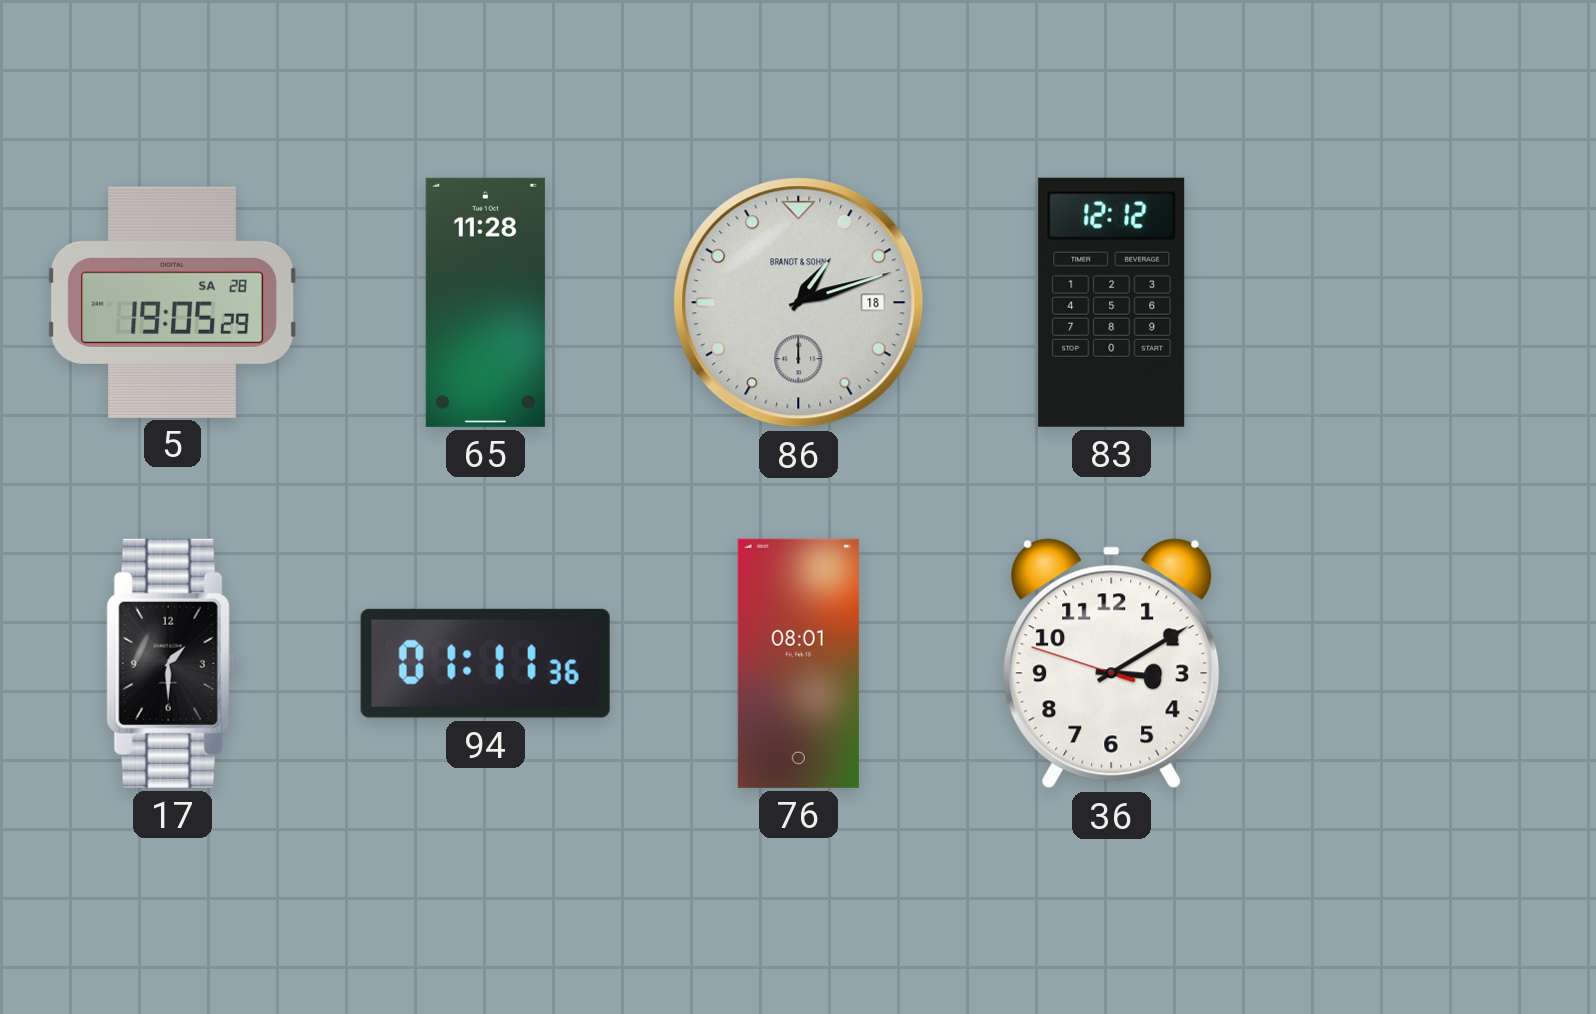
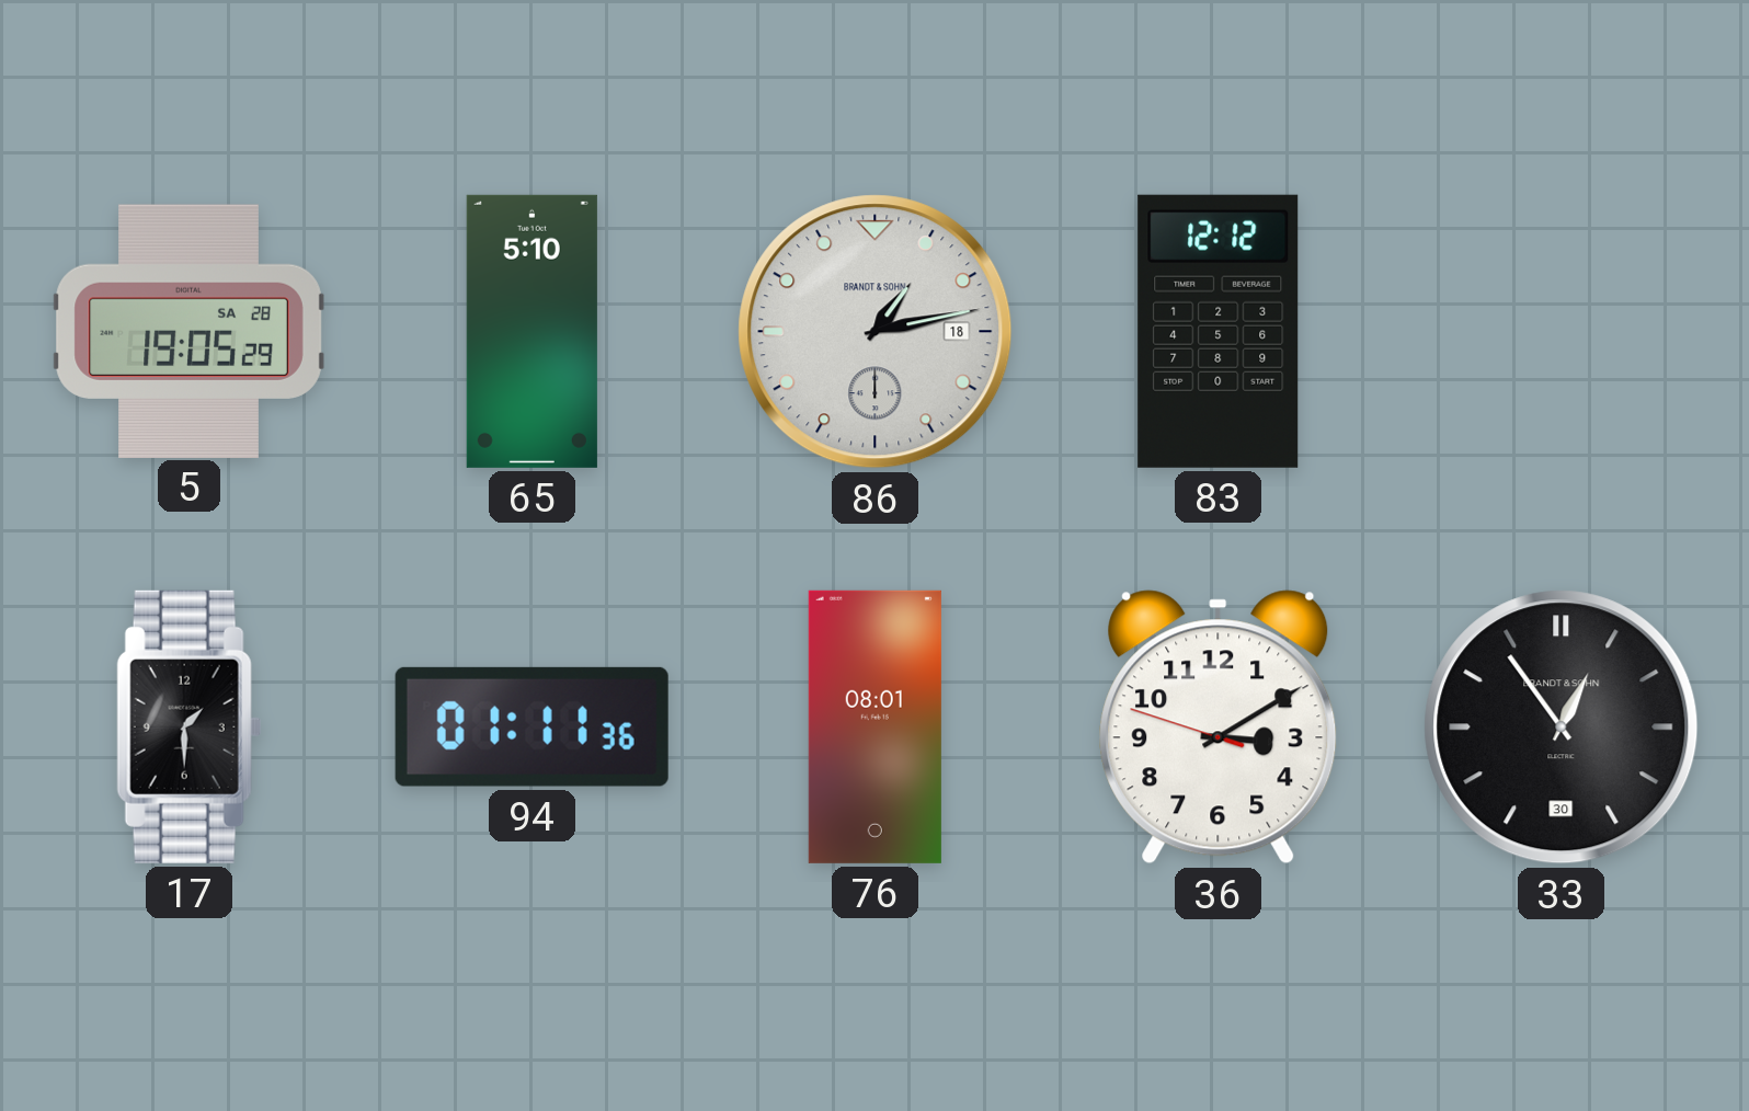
65: 11:28 -> 5:10 (531, 331)
86: 1:12 -> 1:13 (876, 332)
33: none -> 12:54 (1562, 728)
